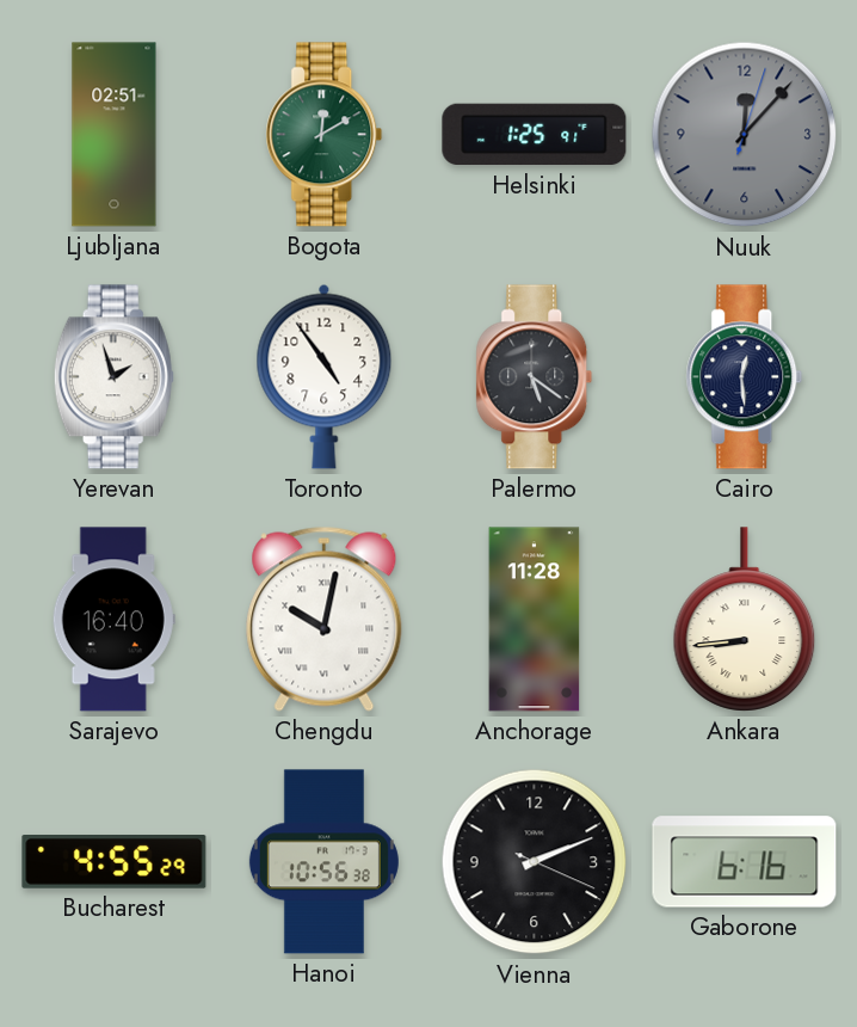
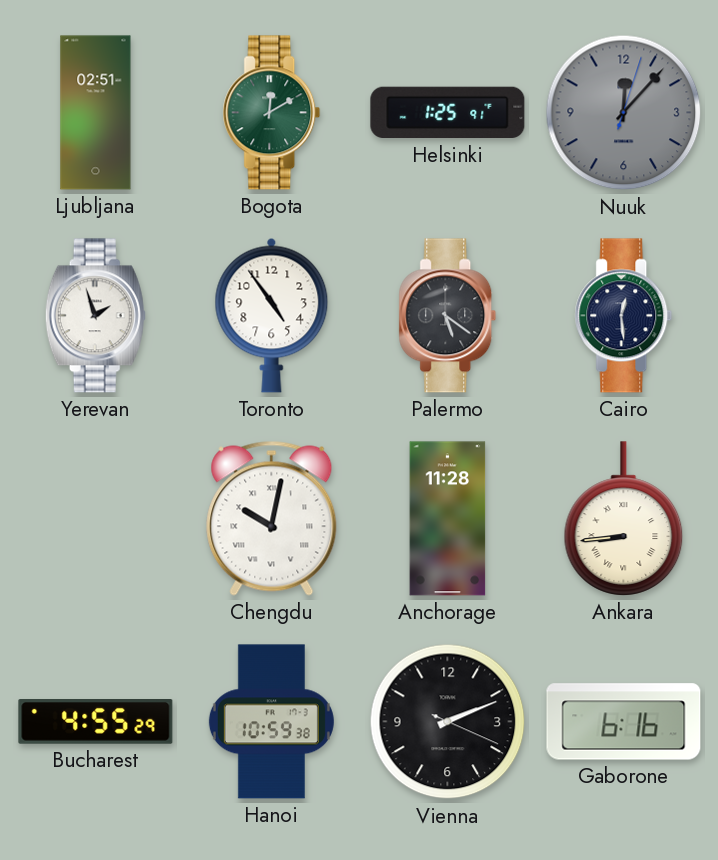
Sarajevo: 16:40 -> none (113, 620)
Hanoi: 10:56 -> 10:59 (271, 722)
